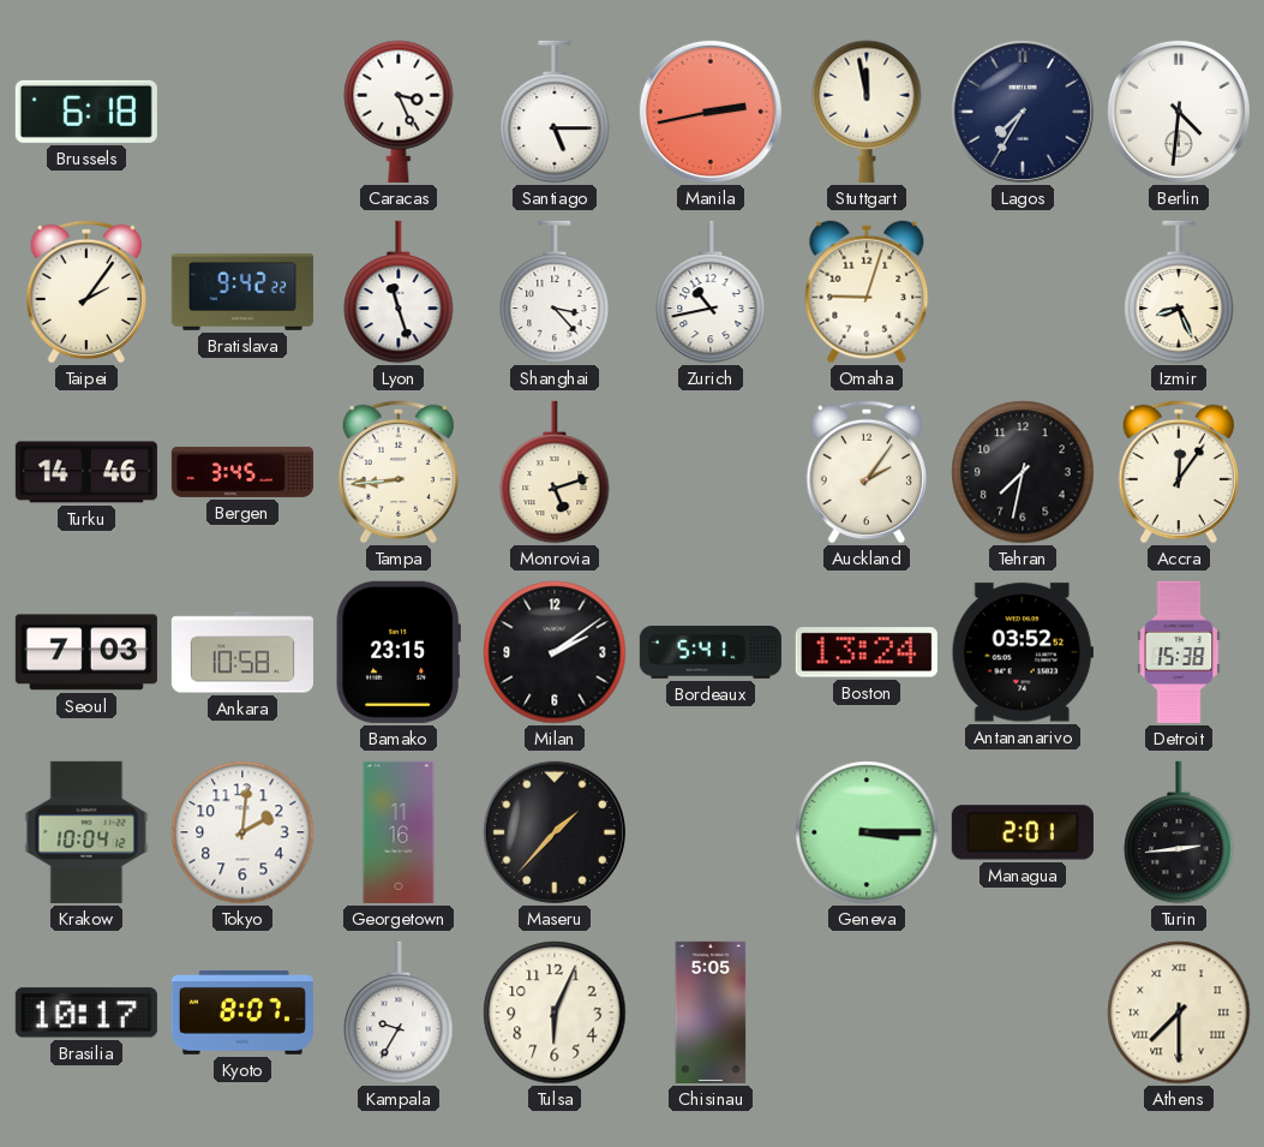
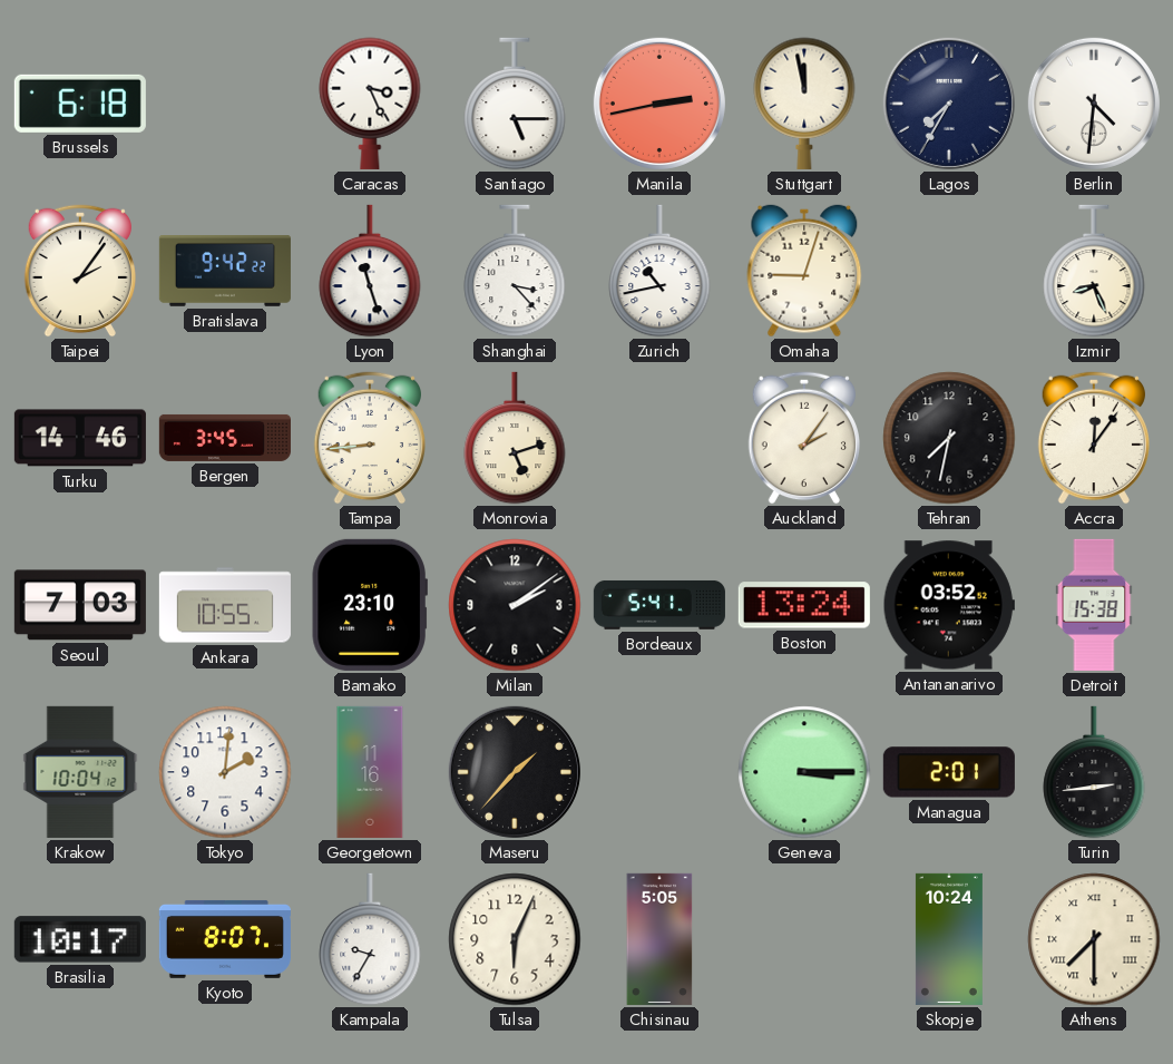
Ankara: 10:58 -> 10:55 (225, 605)
Bamako: 23:15 -> 23:10 (370, 605)
Skopje: none -> 10:24 (949, 939)
